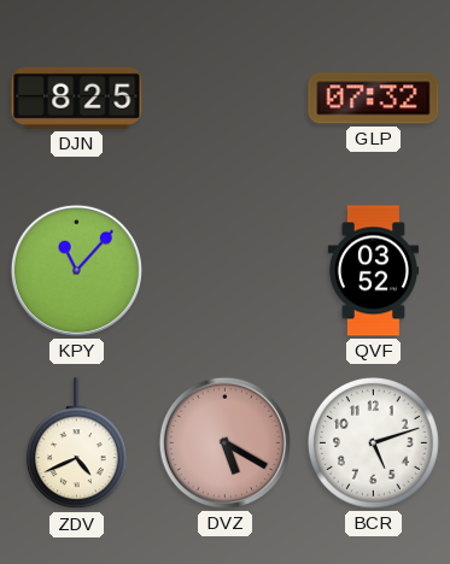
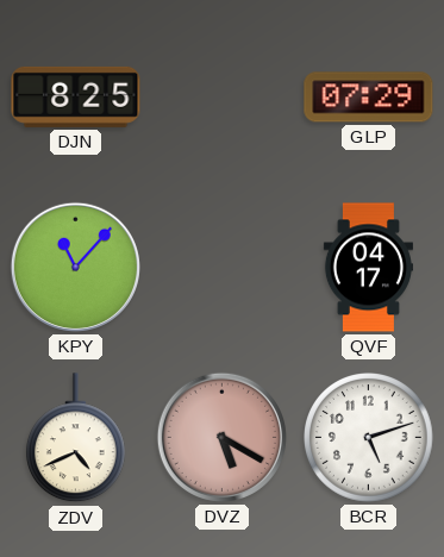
GLP: 07:32 -> 07:29 (369, 98)
QVF: 03:52 -> 04:17 (368, 268)
